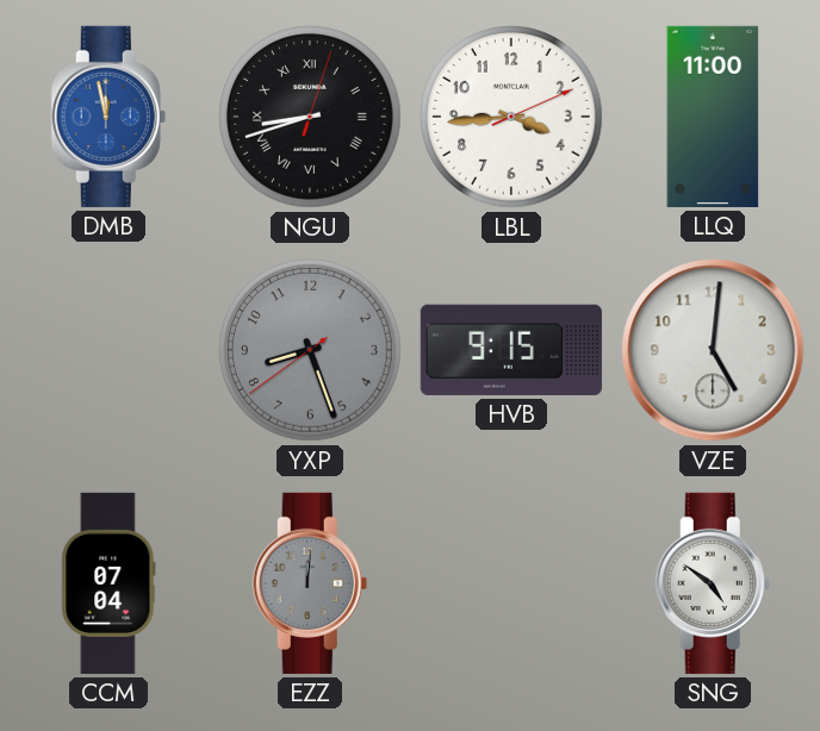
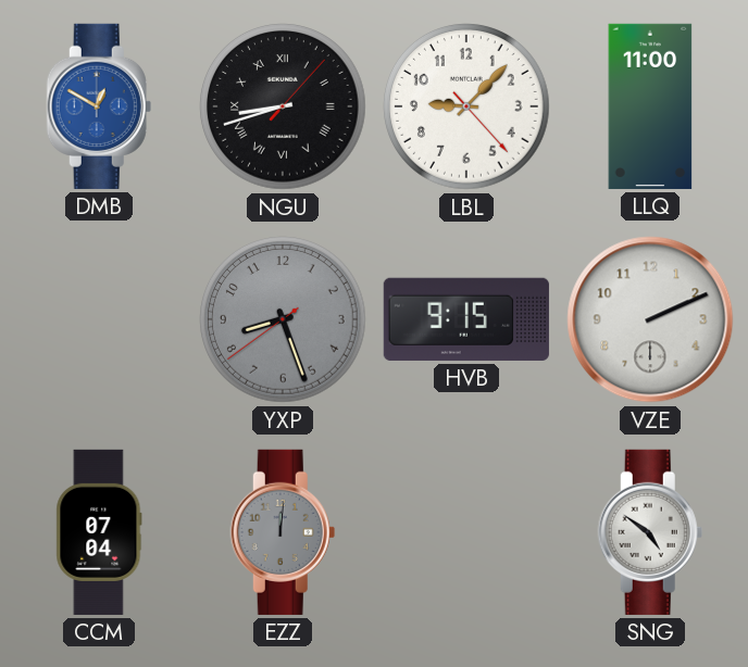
DMB: 11:58 -> 12:50 (99, 106)
NGU: 8:42:03 -> 8:42:07 (284, 108)
LBL: 3:44 -> 9:07 (467, 108)
VZE: 5:01 -> 2:11 (650, 319)
